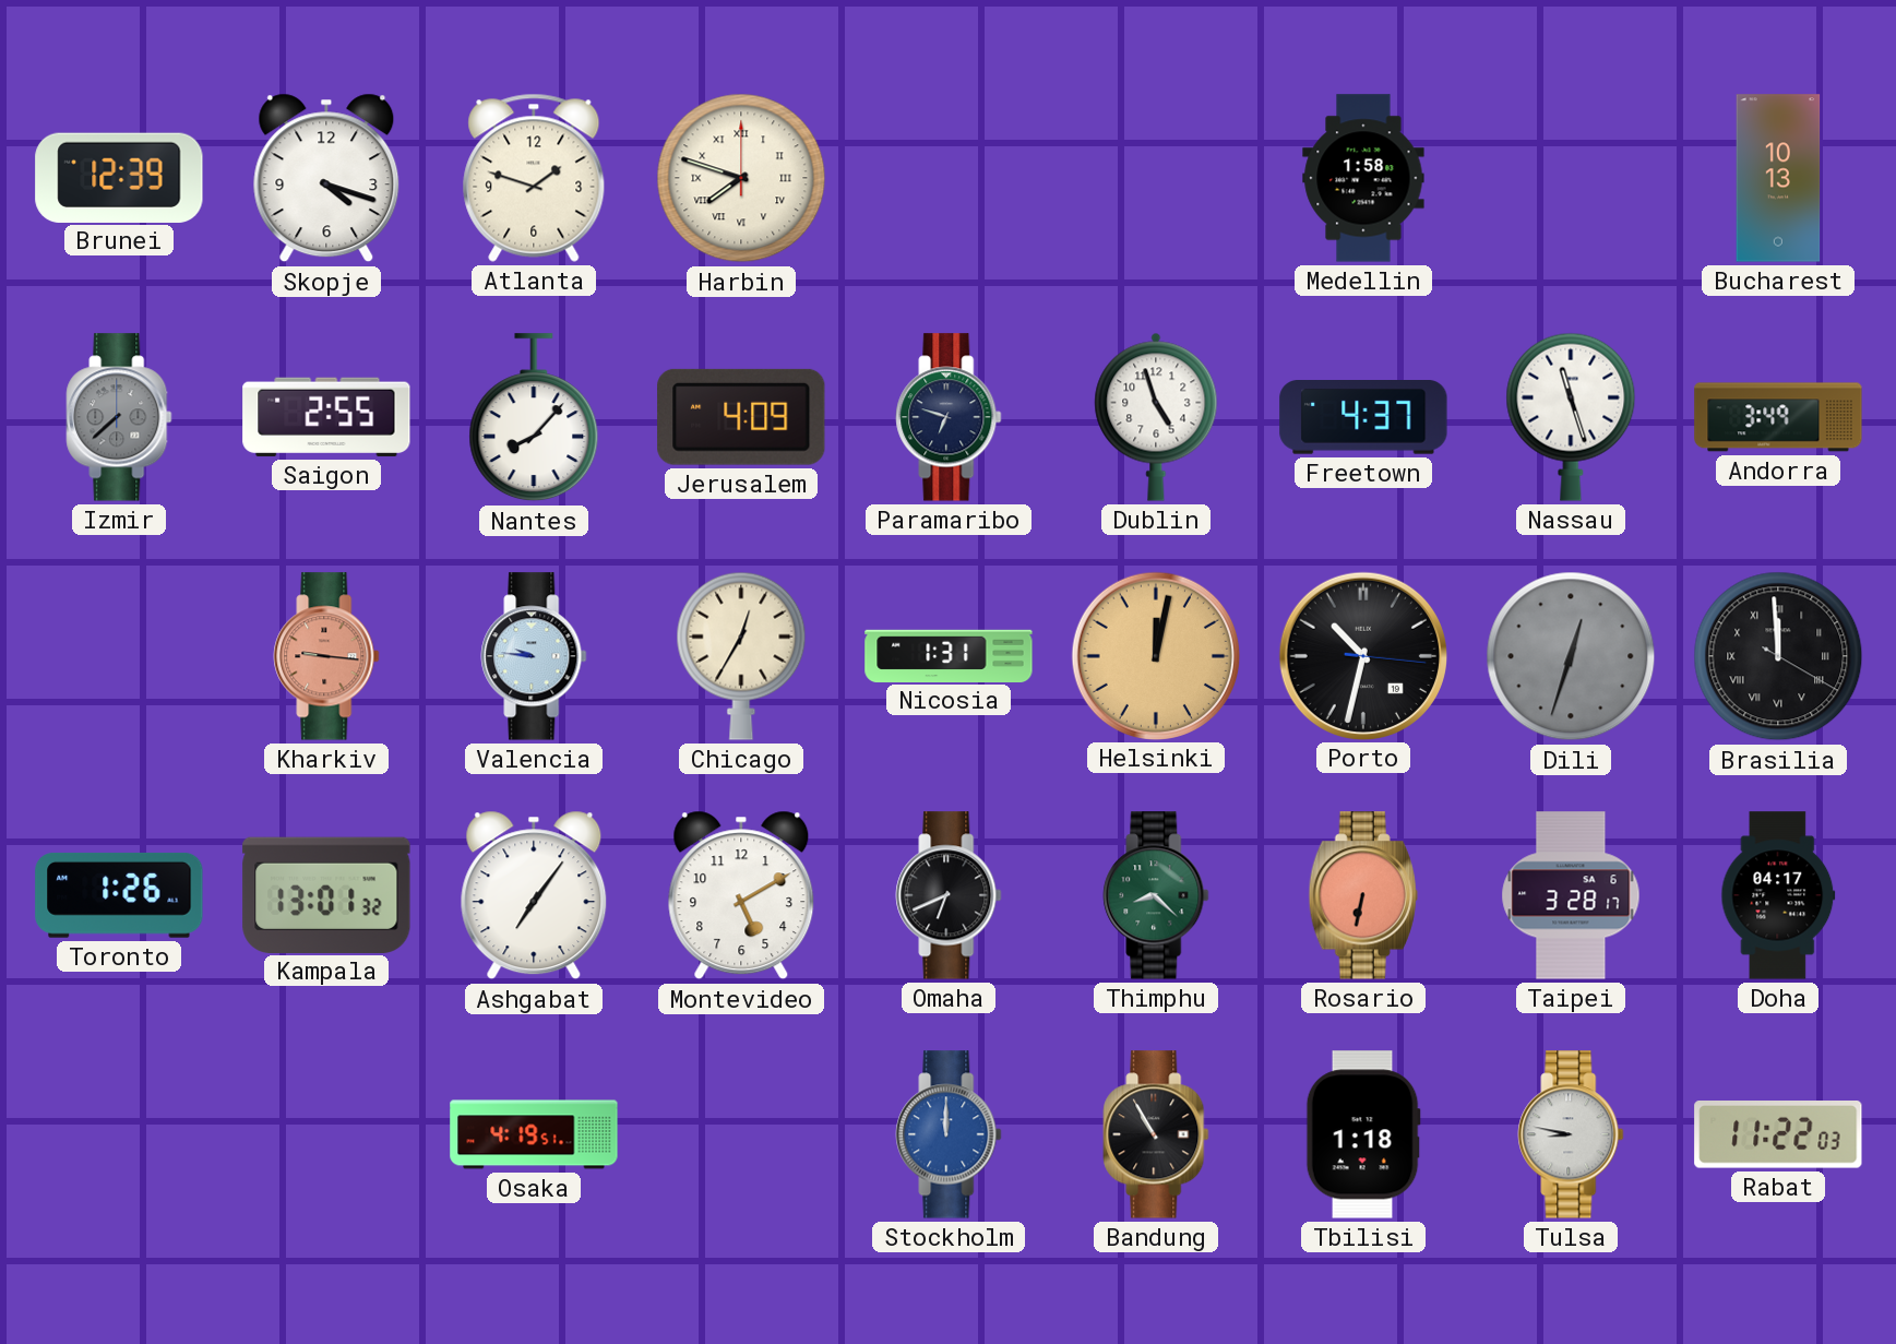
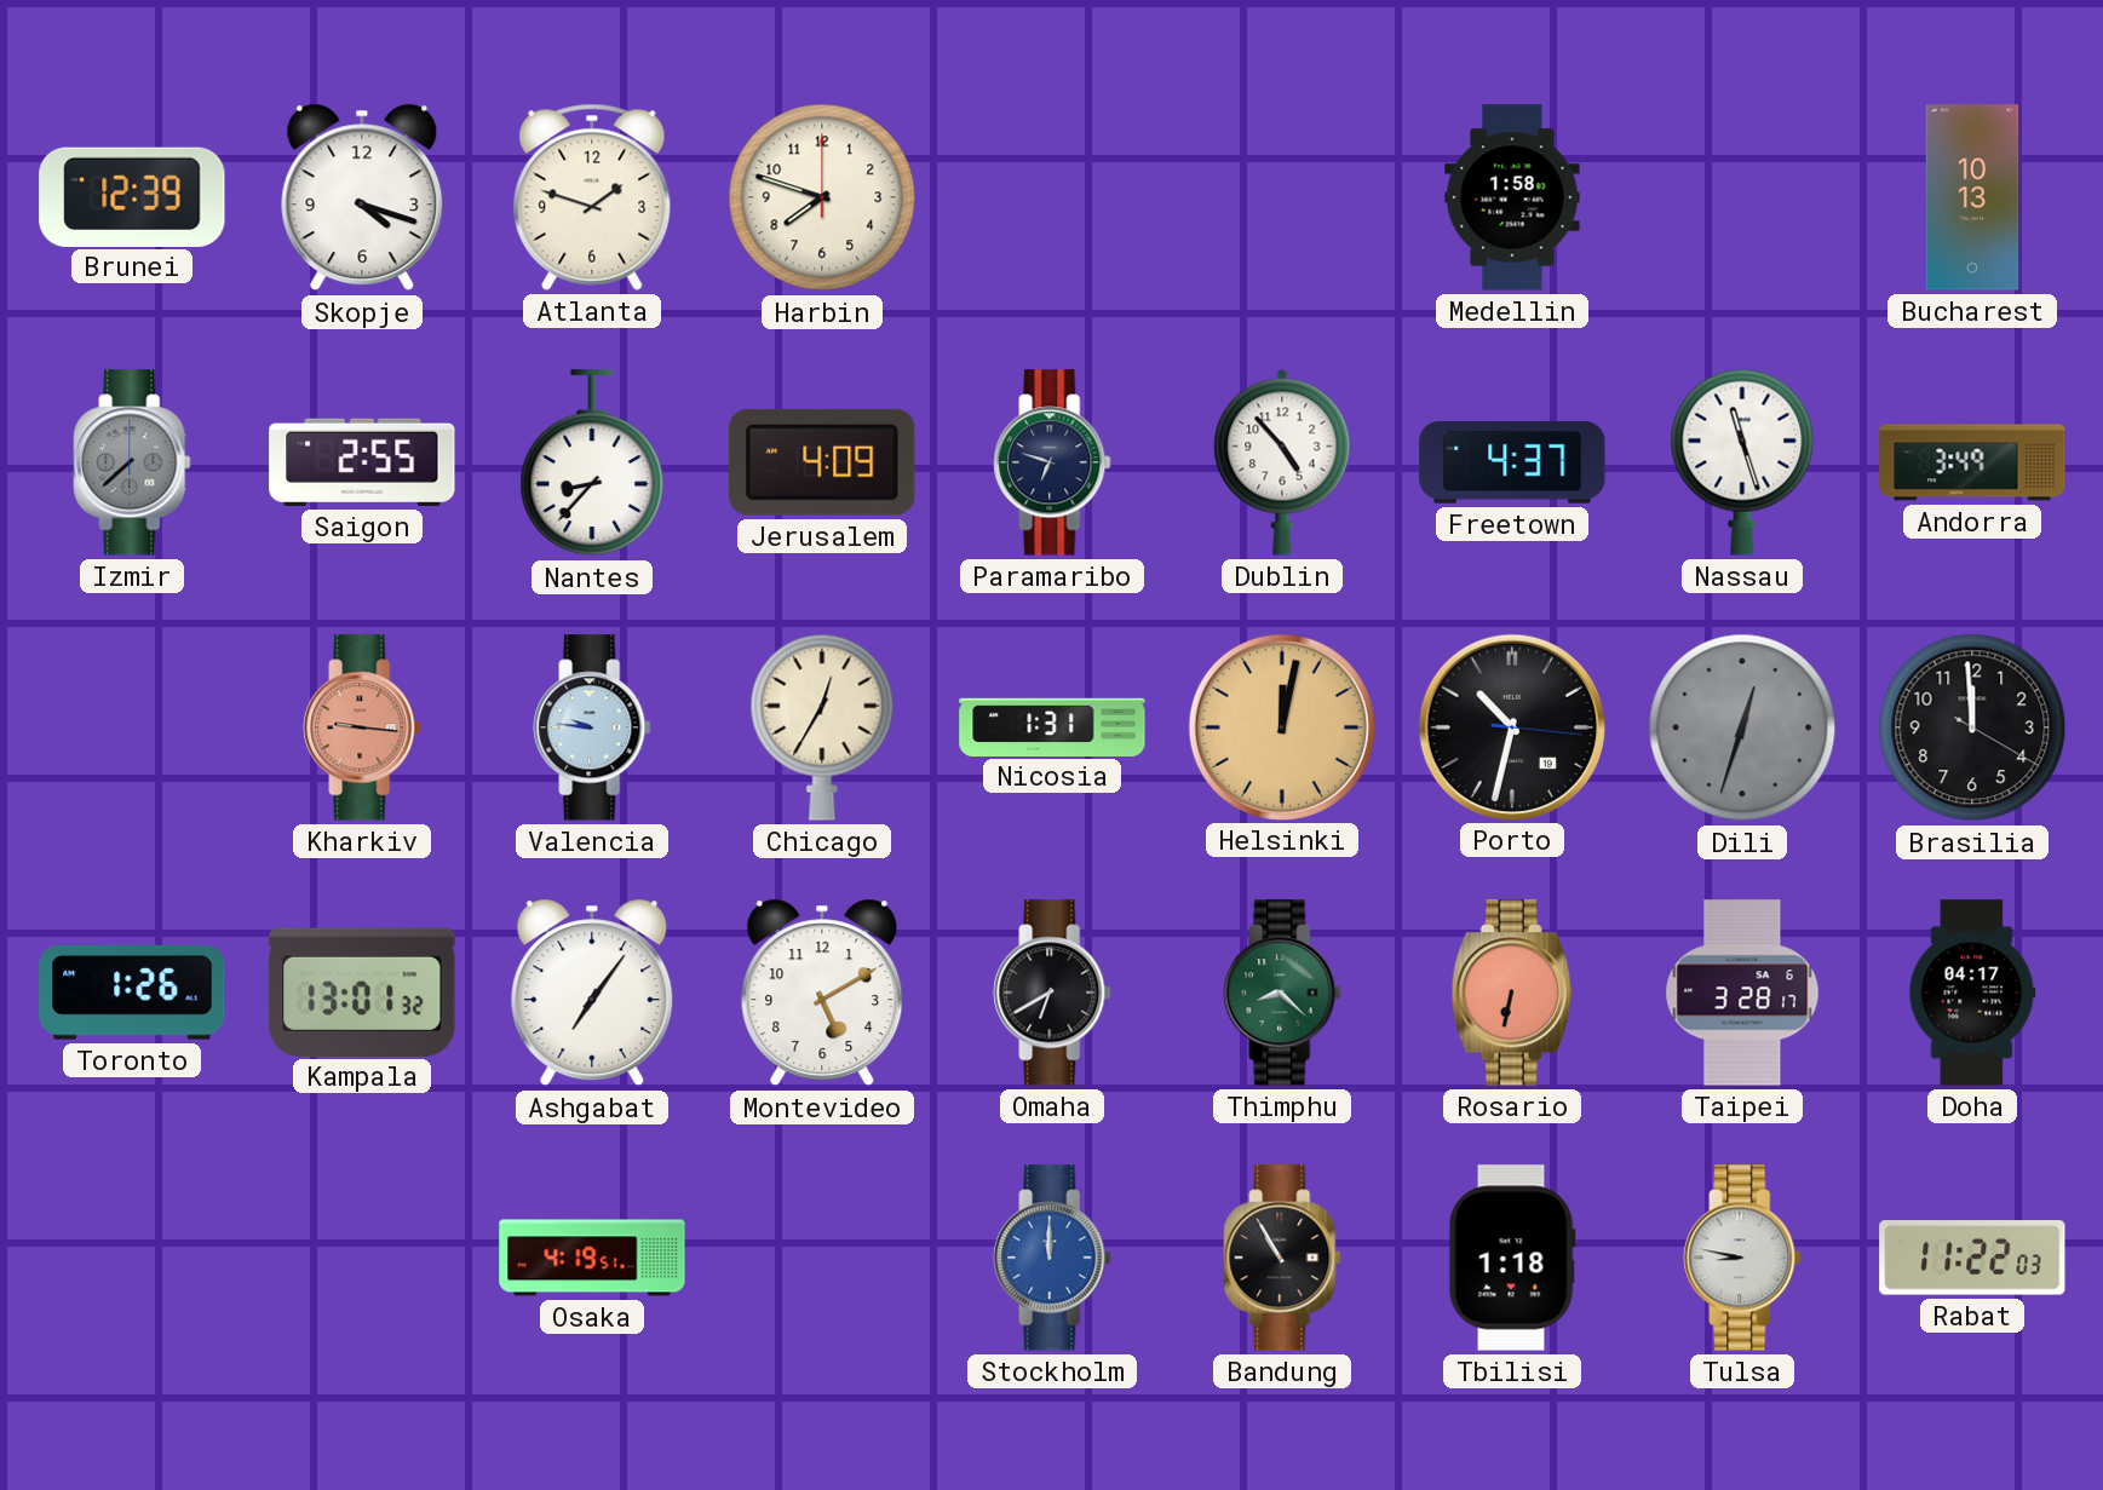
Harbin numerals: Roman -> Arabic (822, 197)
Nantes: 8:07 -> 8:37 (592, 464)
Dublin: 4:57 -> 4:53 (1282, 462)
Brasilia numerals: Roman -> Arabic (1972, 727)
Omaha: 6:41 -> 6:40 (1052, 993)
